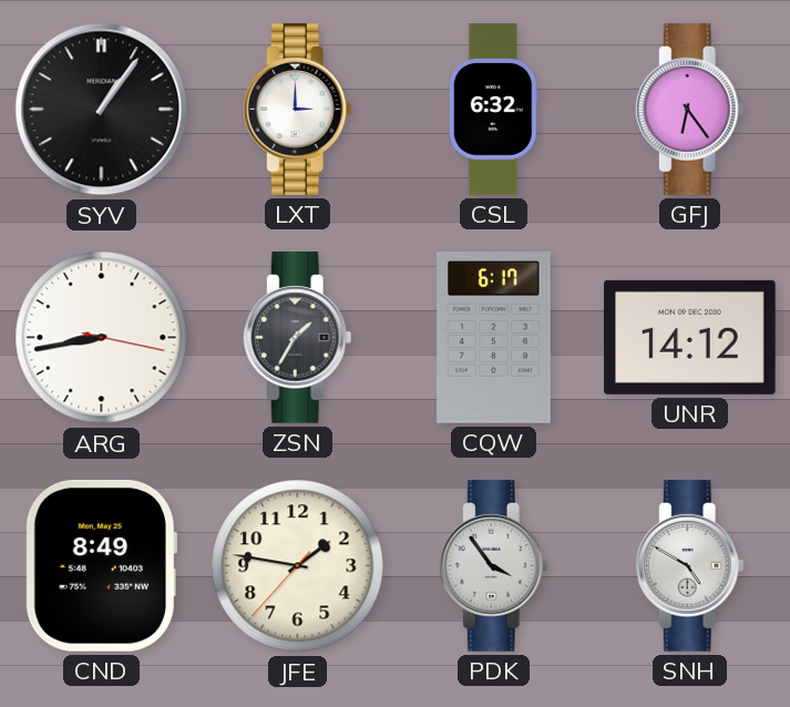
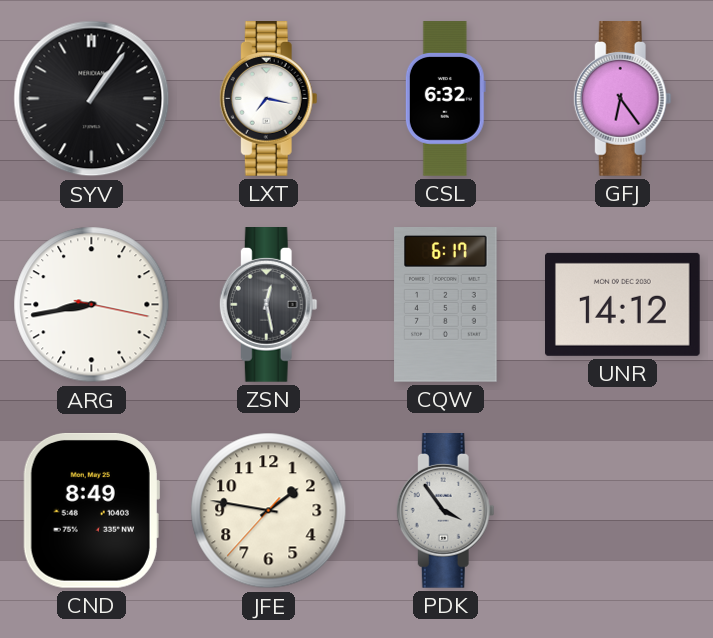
LXT: 3:00 -> 7:17 (268, 99)
ZSN: 1:35 -> 12:28 (268, 305)
SNH: 4:50 -> none (689, 566)
